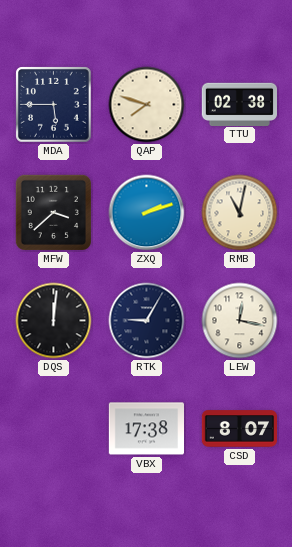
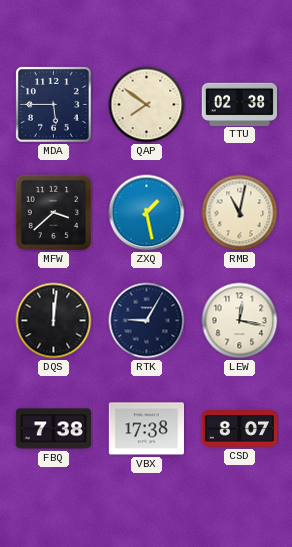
QAP: 7:48 -> 7:51 (147, 105)
ZXQ: 2:12 -> 1:28 (147, 213)
FBQ: none -> 7:38 (53, 429)
